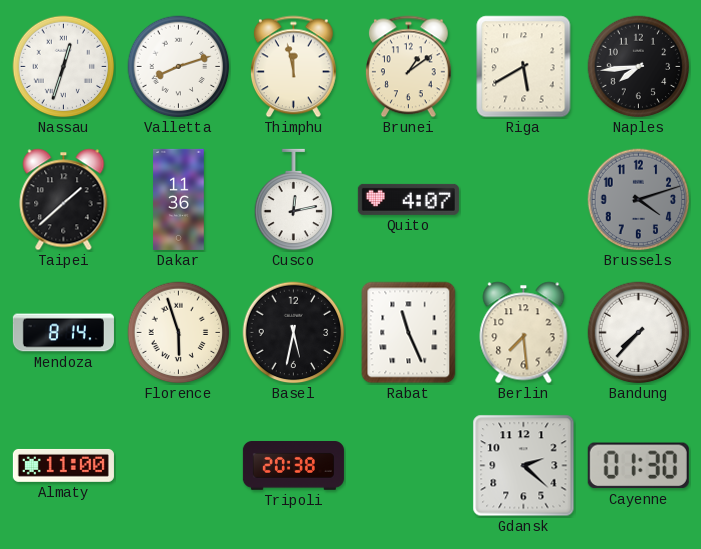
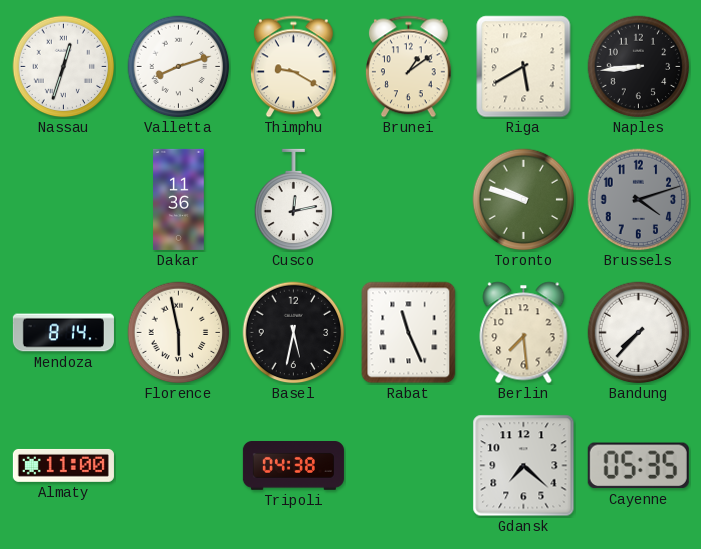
Thimphu: 11:58 -> 9:20 (293, 67)
Naples: 7:44 -> 8:44 (639, 67)
Taipei: 1:38 -> none (64, 200)
Quito: 4:07 -> none (408, 199)
Toronto: none -> 9:48 (524, 200)
Florence: 5:57 -> 5:58 (179, 333)
Tripoli: 20:38 -> 04:38 (293, 466)
Gdansk: 2:22 -> 7:22 (524, 466)
Cayenne: 01:30 -> 05:35 (638, 466)
